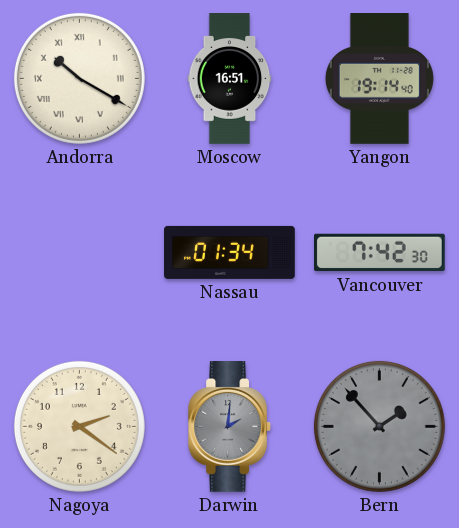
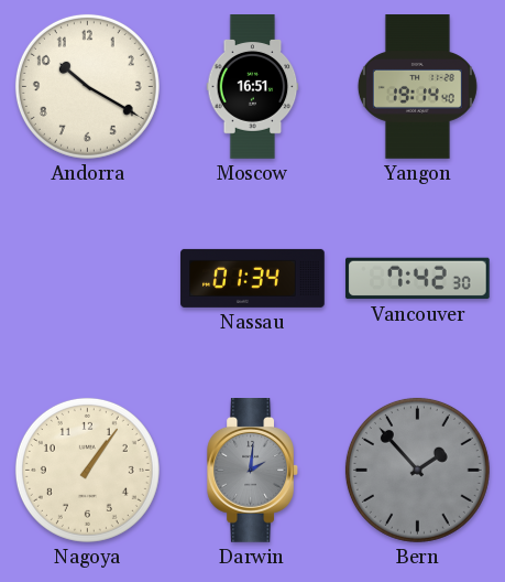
Andorra numerals: Roman -> Arabic (87, 86)
Nagoya: 2:21 -> 1:06 (87, 470)
